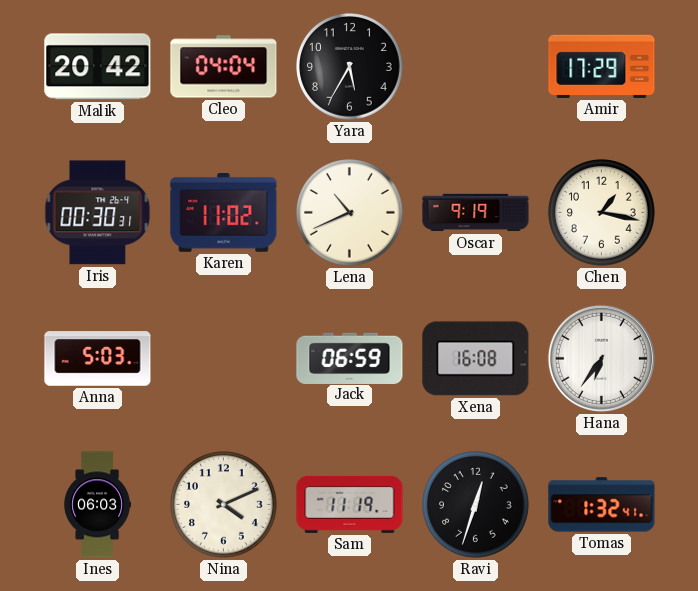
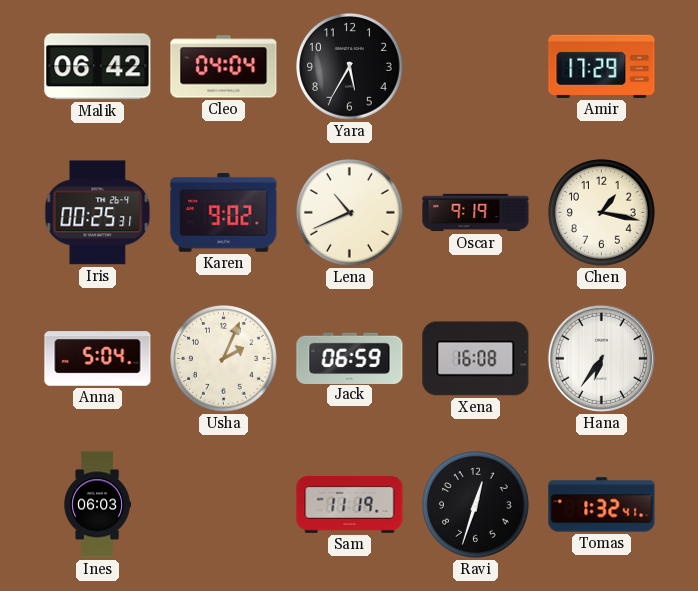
Malik: 20:42 -> 06:42 (98, 67)
Iris: 00:30 -> 00:25 (98, 213)
Karen: 11:02 -> 9:02 (224, 213)
Anna: 5:03 -> 5:04 (98, 359)
Usha: none -> 2:04 (224, 359)
Nina: 4:11 -> none (224, 505)
